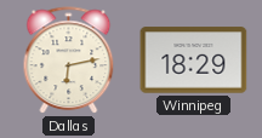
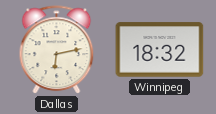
Winnipeg: 18:29 -> 18:32 (160, 50)
